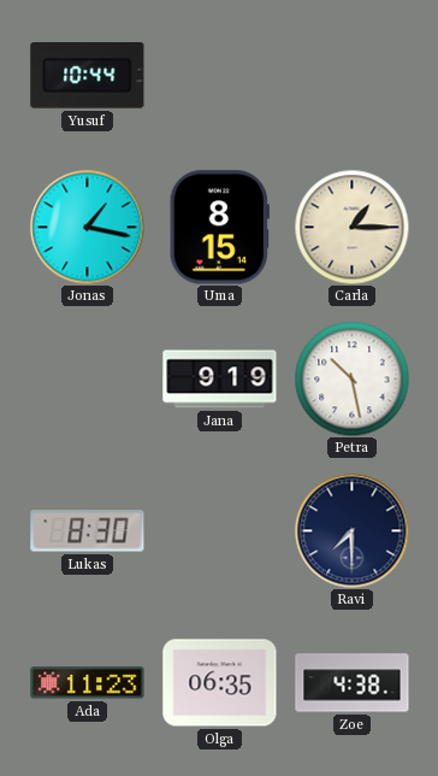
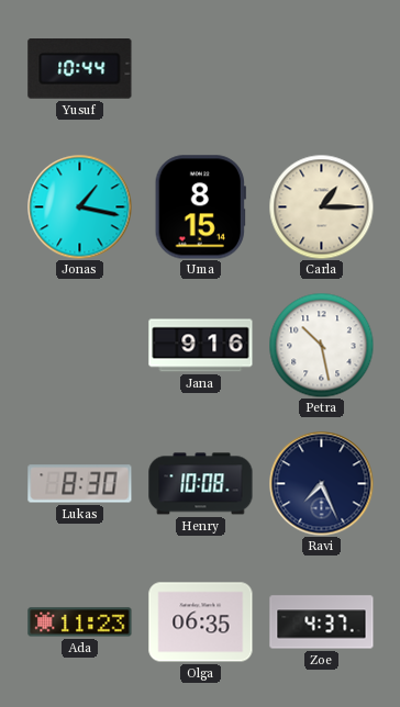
Jana: 9:19 -> 9:16 (201, 346)
Henry: none -> 10:08 (201, 484)
Ravi: 7:30 -> 7:26 (321, 483)
Zoe: 4:38 -> 4:37 (322, 622)
